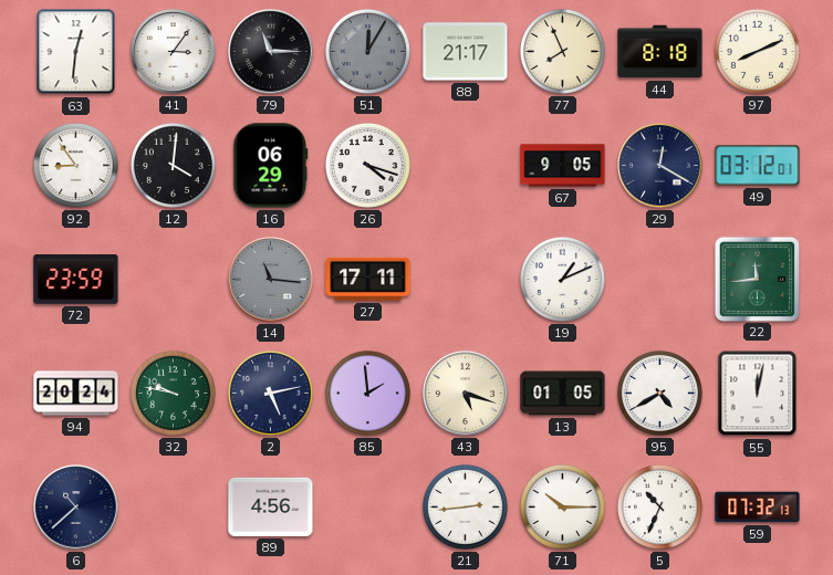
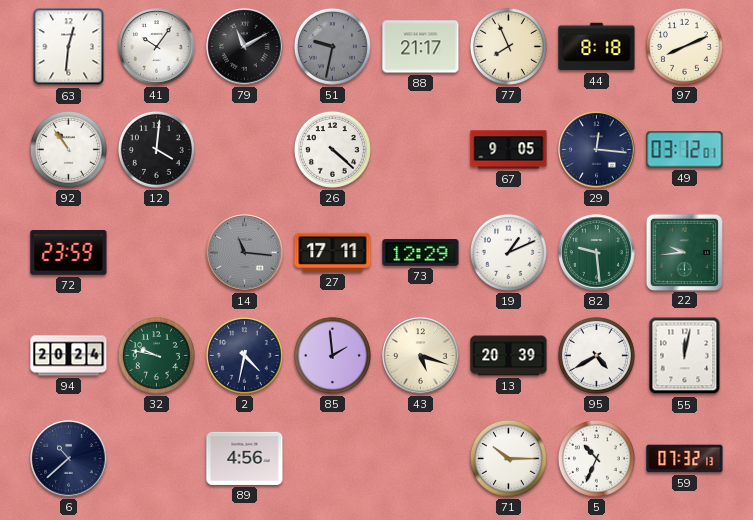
41: 3:06 -> 10:06 (157, 47)
79: 11:15 -> 11:10 (245, 47)
51: 12:05 -> 9:32 (332, 46)
92: 8:54 -> 10:54 (68, 149)
16: 06:29 -> none (271, 166)
26: 4:18 -> 4:22 (332, 149)
29: 12:20 -> 12:16 (597, 150)
73: none -> 12:29 (421, 253)
82: none -> 9:29 (597, 253)
22: 11:44 -> 9:44 (684, 252)
2: 5:13 -> 4:32 (244, 355)
13: 01:05 -> 20:39 (509, 356)
21: 2:44 -> none (465, 506)
